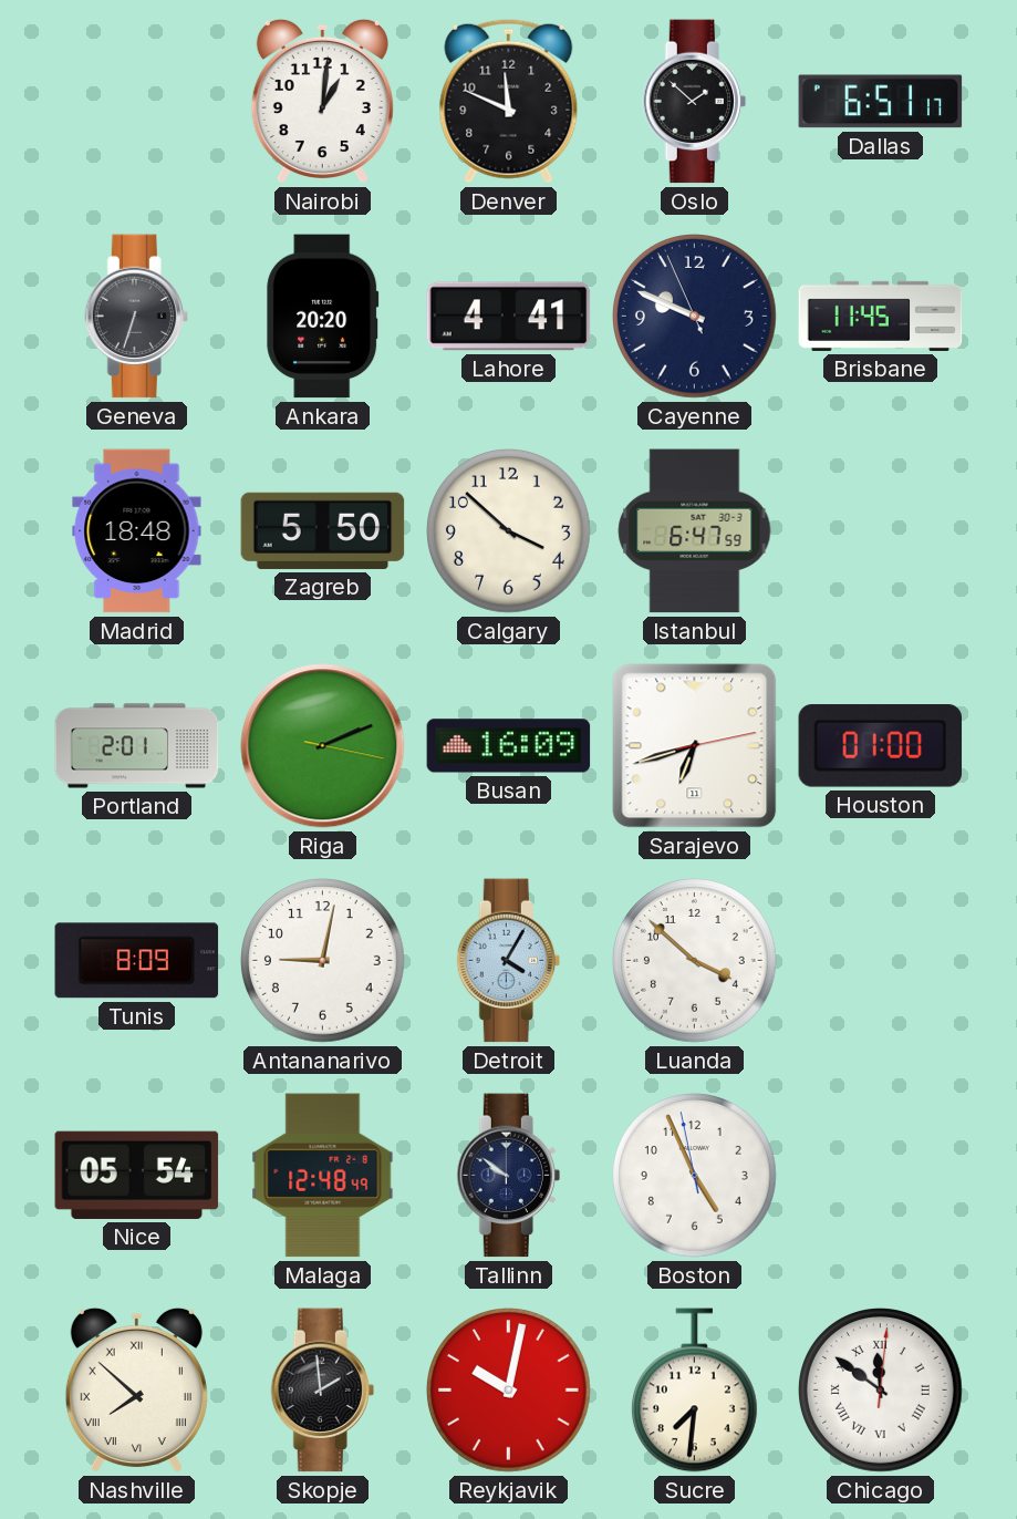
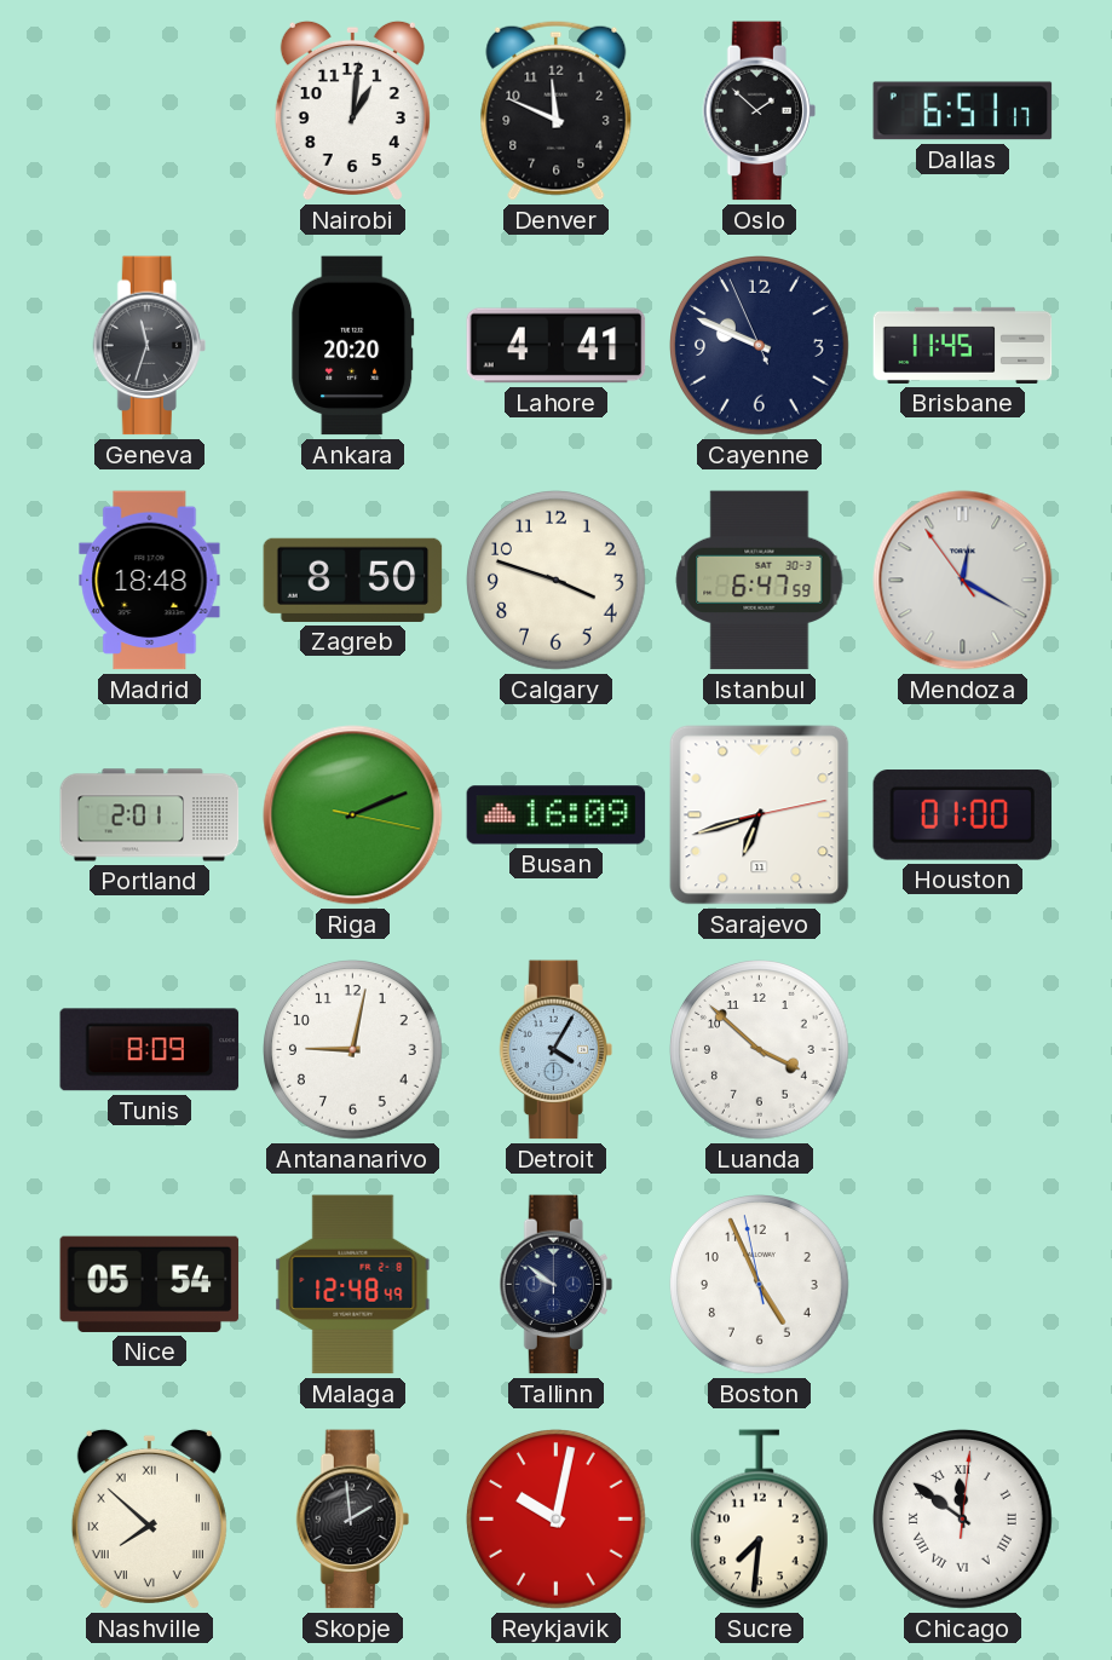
Geneva: 6:33 -> 11:33 (149, 346)
Zagreb: 5:50 -> 8:50 (353, 580)
Calgary: 3:52 -> 3:48 (557, 581)
Mendoza: none -> 12:19 (963, 581)
